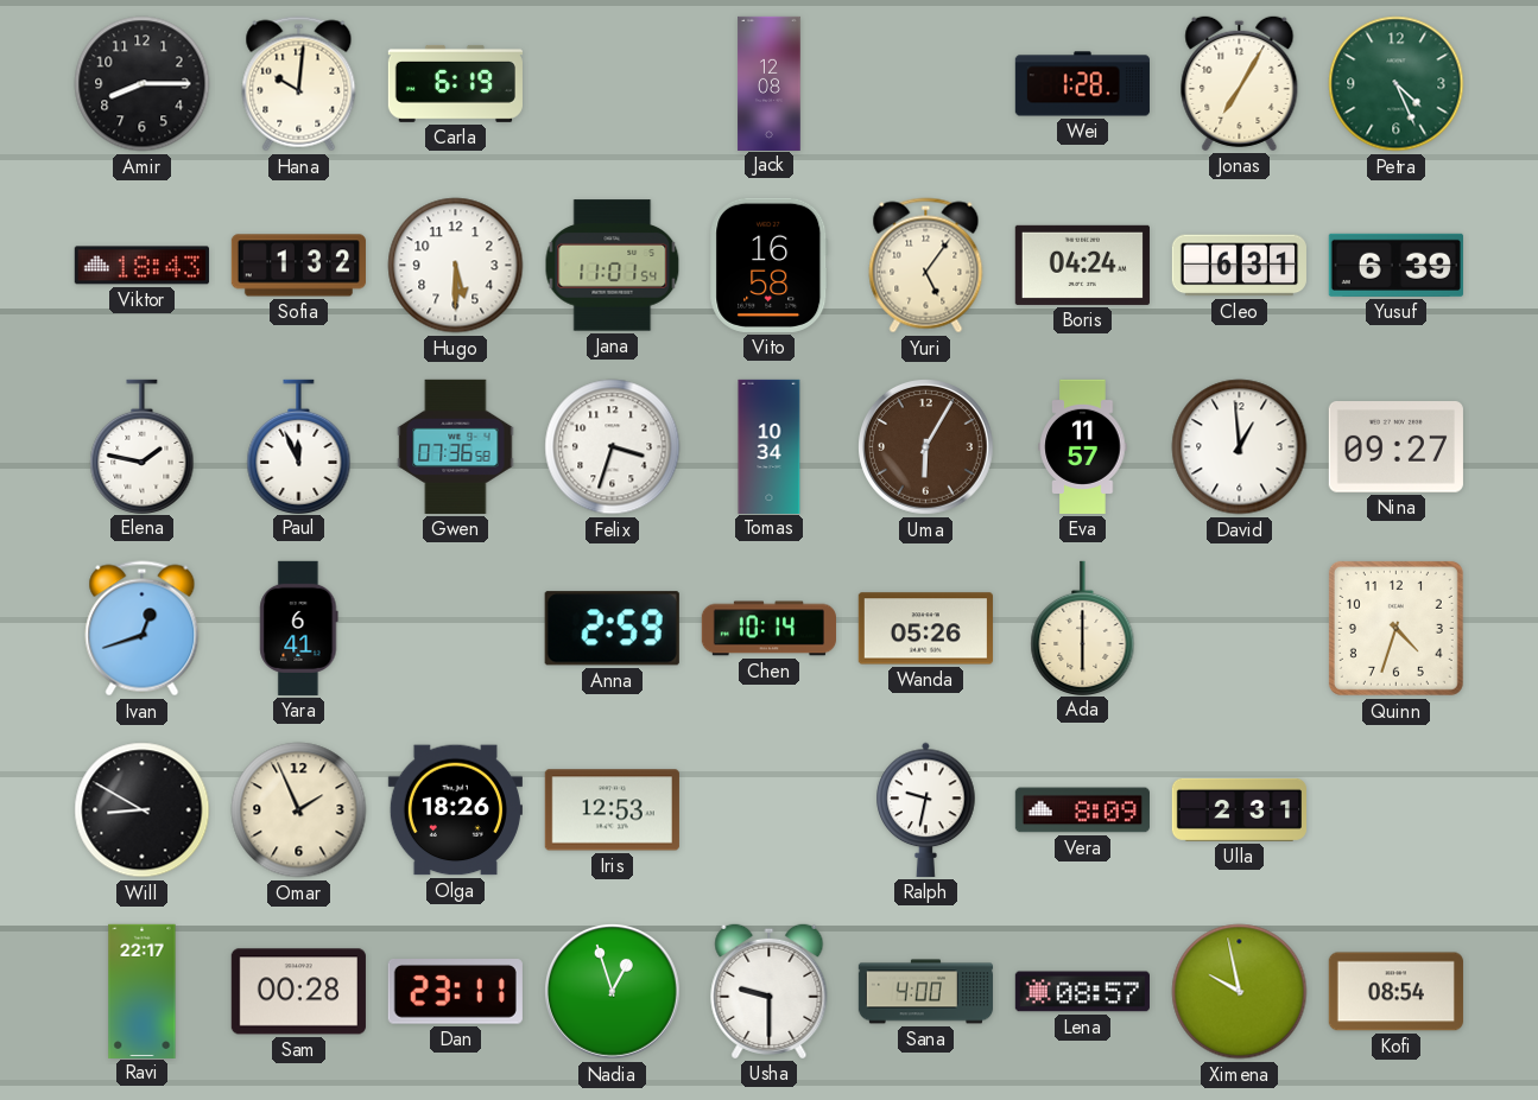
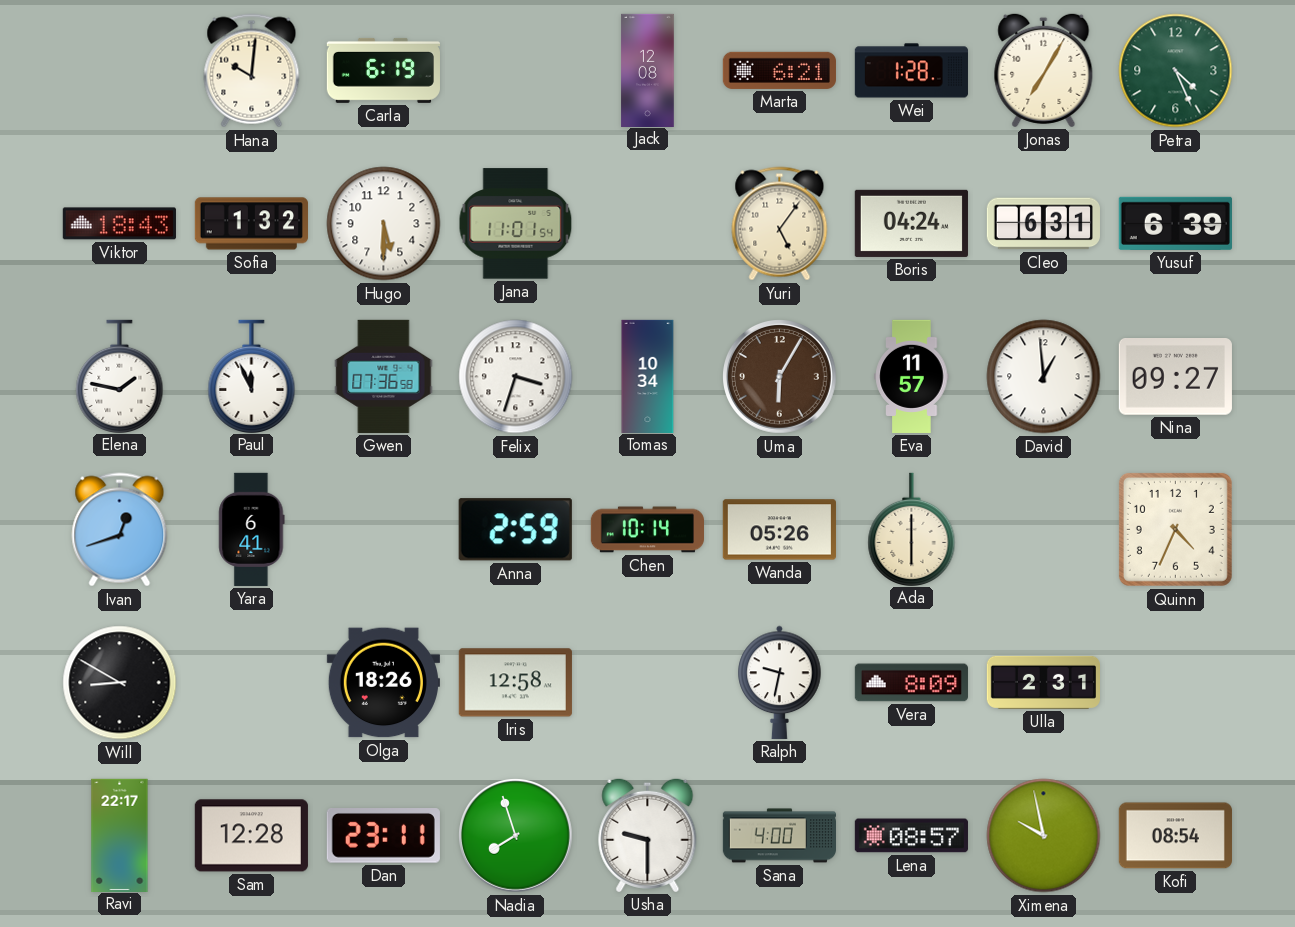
Amir: 8:15 -> none (143, 84)
Marta: none -> 6:21 (779, 70)
Vito: 16:58 -> none (770, 265)
Quinn: 4:33 -> 4:34 (1175, 529)
Omar: 1:56 -> none (299, 810)
Iris: 12:53 -> 12:58 (515, 683)
Sam: 00:28 -> 12:28 (251, 836)
Nadia: 12:57 -> 7:57 (516, 836)
